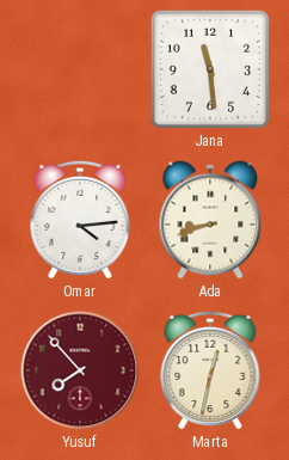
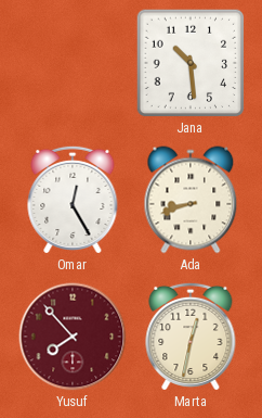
Jana: 11:29 -> 10:29 (191, 63)
Omar: 4:14 -> 12:25 (73, 199)
